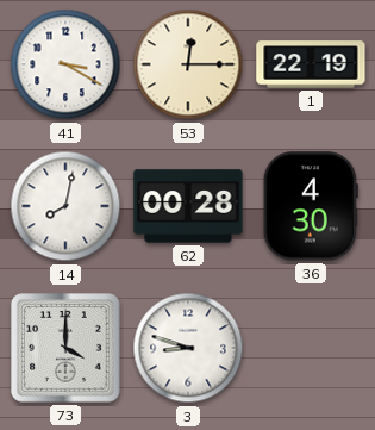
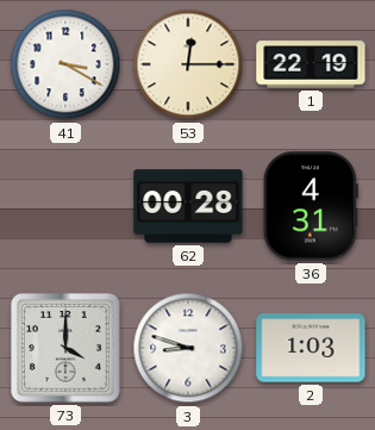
14: 8:02 -> none (65, 206)
36: 4:30 -> 4:31 (311, 206)
2: none -> 1:03 (311, 348)
